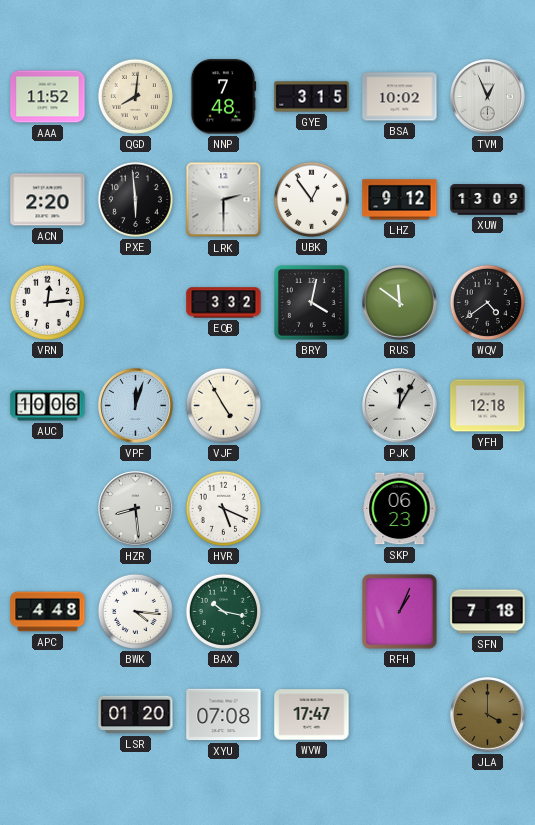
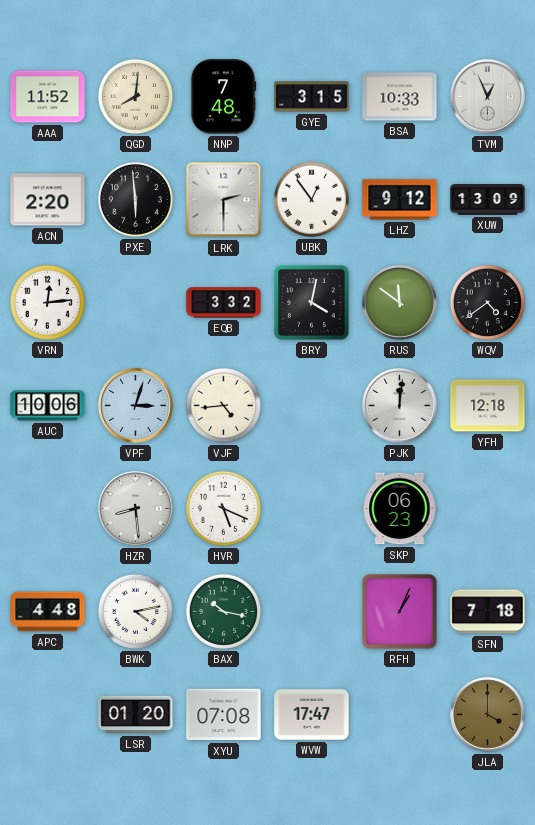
BSA: 10:02 -> 10:33 (400, 97)
VPF: 12:03 -> 3:03 (136, 406)
VJF: 4:55 -> 4:44 (223, 405)
PJK: 12:05 -> 12:01 (400, 406)
BWK: 4:16 -> 4:13 (135, 611)
